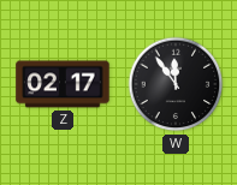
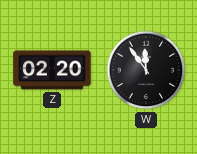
Z: 02:17 -> 02:20 (52, 70)
